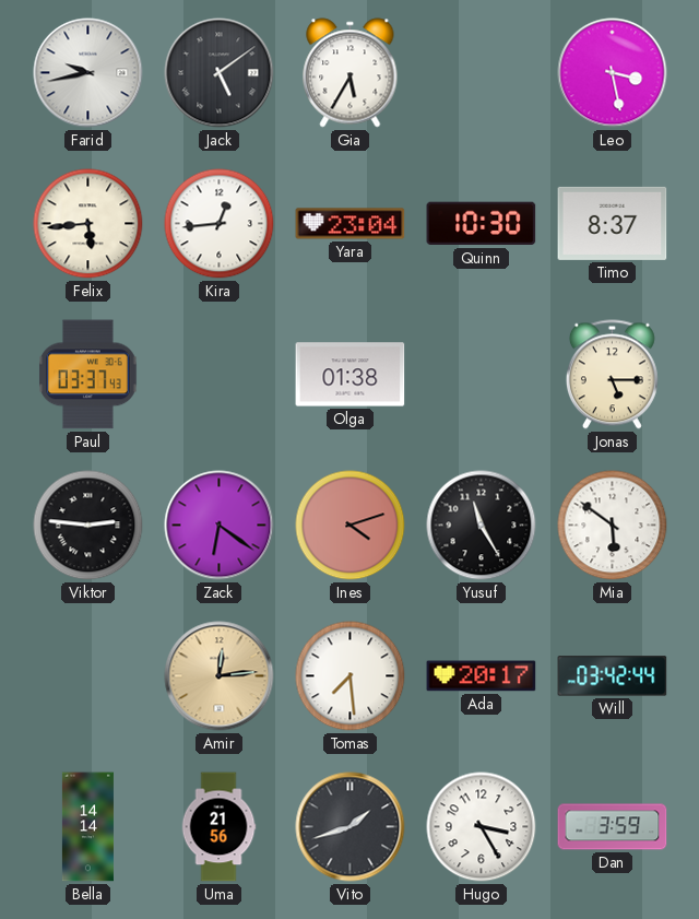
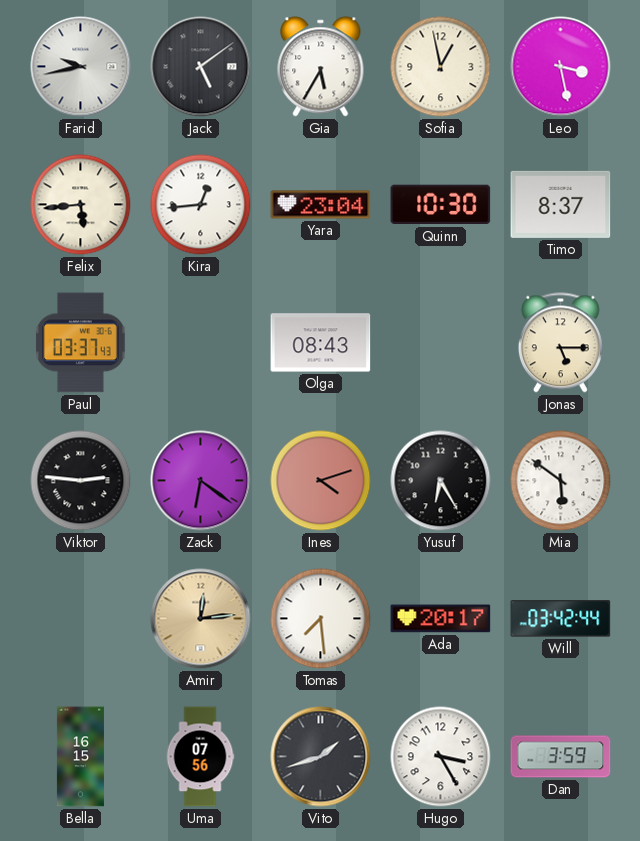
Sofia: none -> 12:58 (441, 67)
Olga: 01:38 -> 08:43 (321, 343)
Yusuf: 11:25 -> 6:25 (441, 481)
Bella: 14:14 -> 16:15 (80, 757)
Uma: 21:56 -> 07:56 (200, 757)
